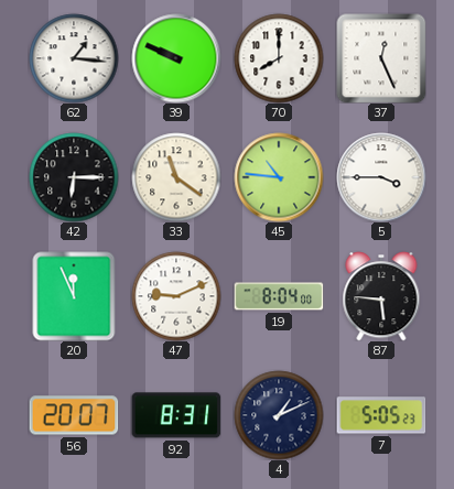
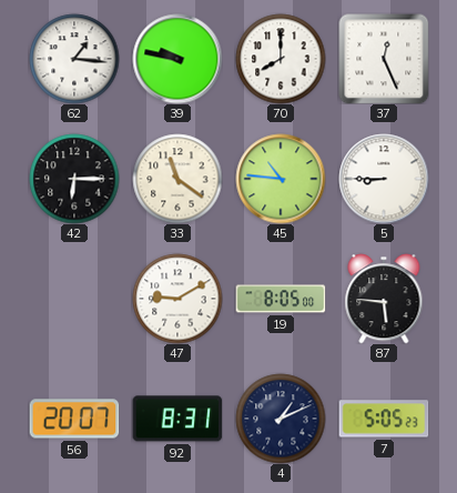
39: 9:49 -> 9:47 (177, 59)
5: 3:45 -> 8:45 (384, 179)
20: 11:56 -> none (74, 296)
47: 9:11 -> 9:10 (177, 299)
19: 8:04 -> 8:05 (281, 299)
